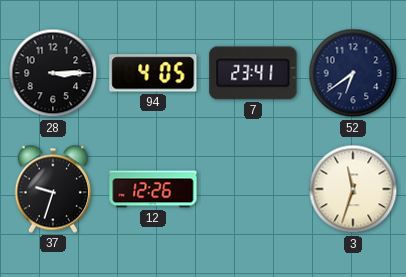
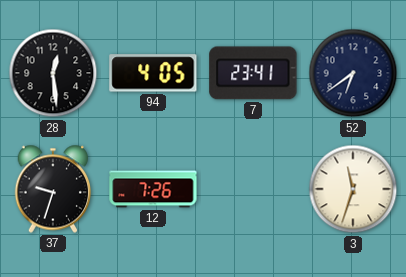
28: 3:15 -> 12:29 (53, 73)
12: 12:26 -> 7:26 (153, 189)
